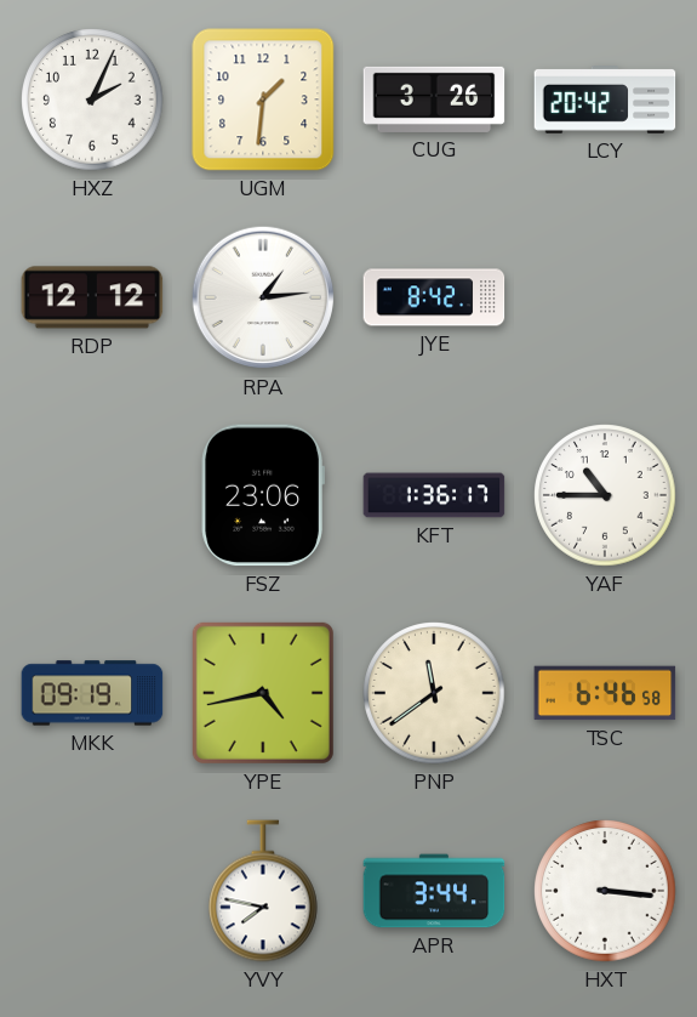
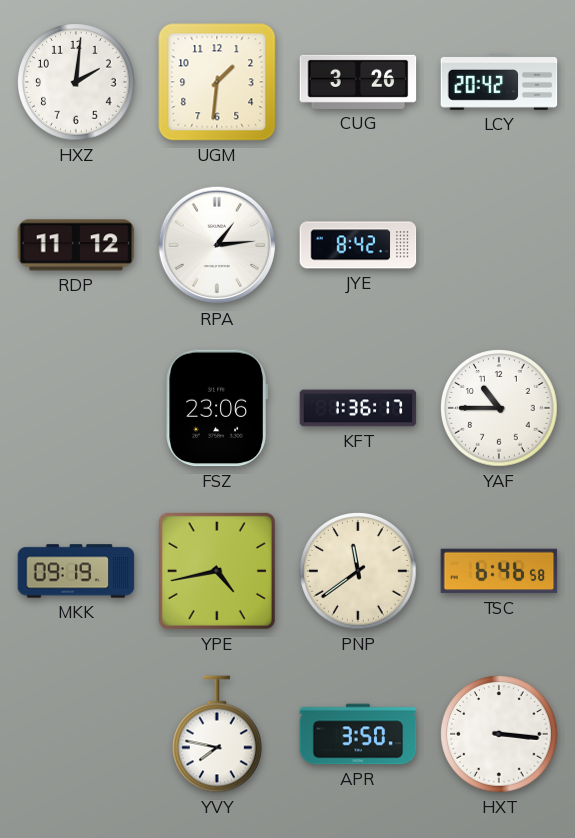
HXZ: 2:04 -> 2:01 (76, 82)
RDP: 12:12 -> 11:12 (76, 245)
APR: 3:44 -> 3:50 (358, 734)
